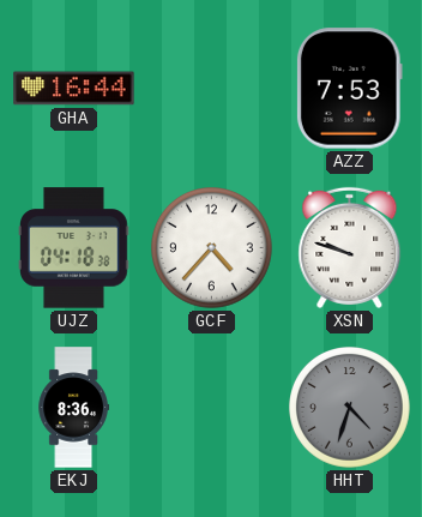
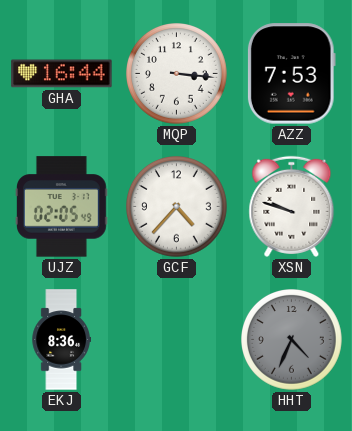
MQP: none -> 3:16 (177, 74)
UJZ: 04:18 -> 02:05 (62, 207)
HHT: 4:33 -> 4:34 (292, 340)
